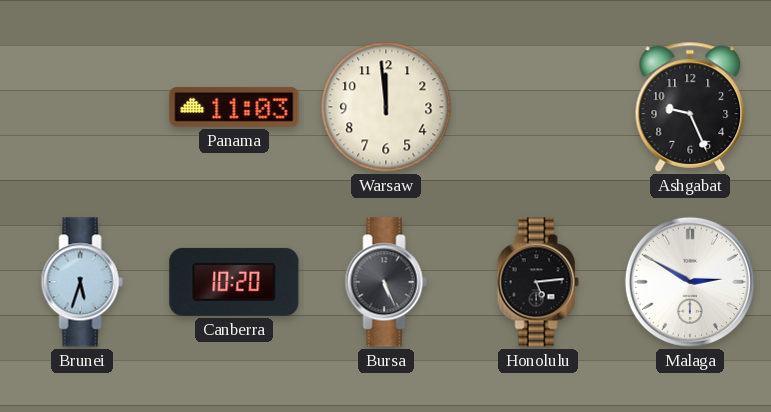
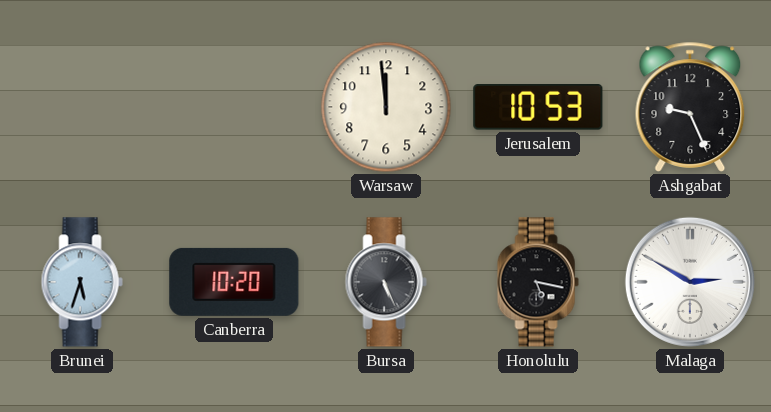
Panama: 11:03 -> none (234, 107)
Jerusalem: none -> 10:53 (538, 108)
Honolulu: 5:14 -> 5:17 (538, 282)
